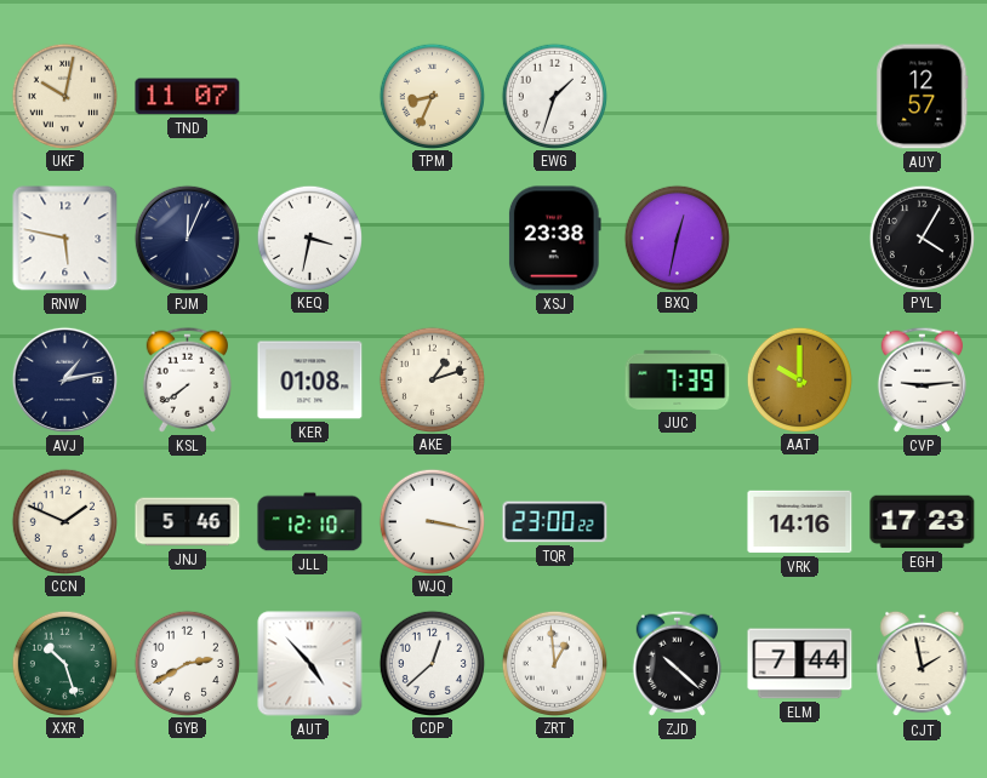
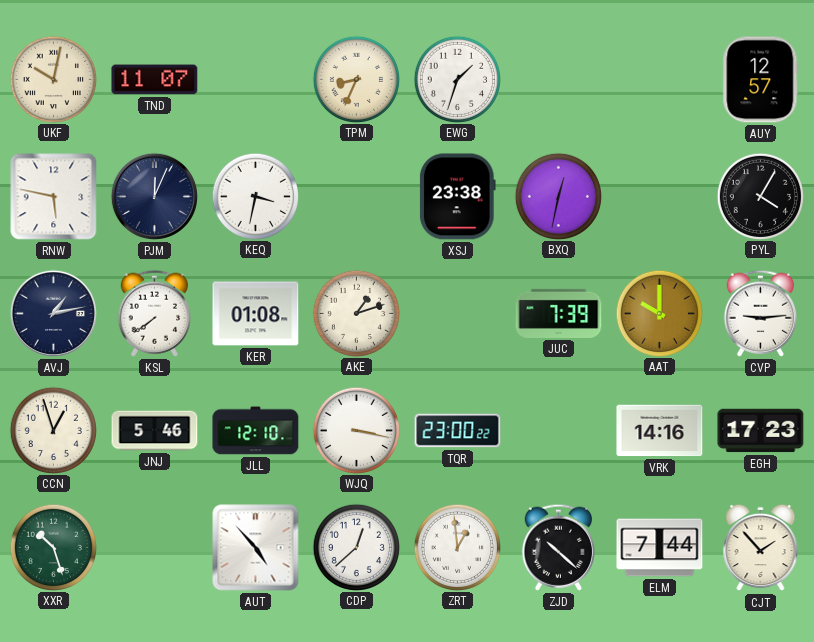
CCN: 1:49 -> 12:57 (53, 430)
GYB: 2:40 -> none (187, 663)
CJT: 1:58 -> 1:53 (761, 548)
